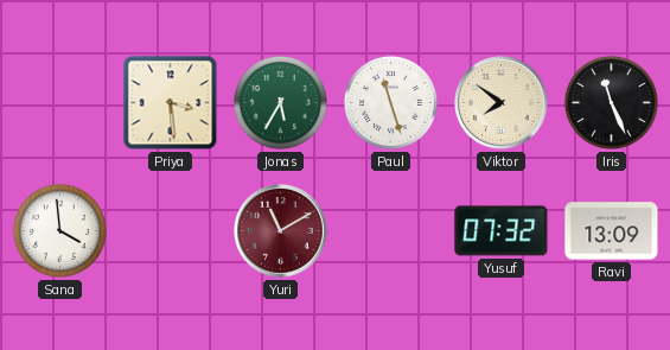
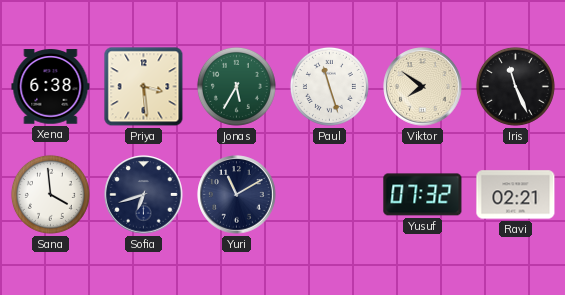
Xena: none -> 6:38 (51, 87)
Sofia: none -> 6:42 (144, 195)
Yuri dial: burgundy -> navy (237, 195)
Ravi: 13:09 -> 02:21 (516, 195)
